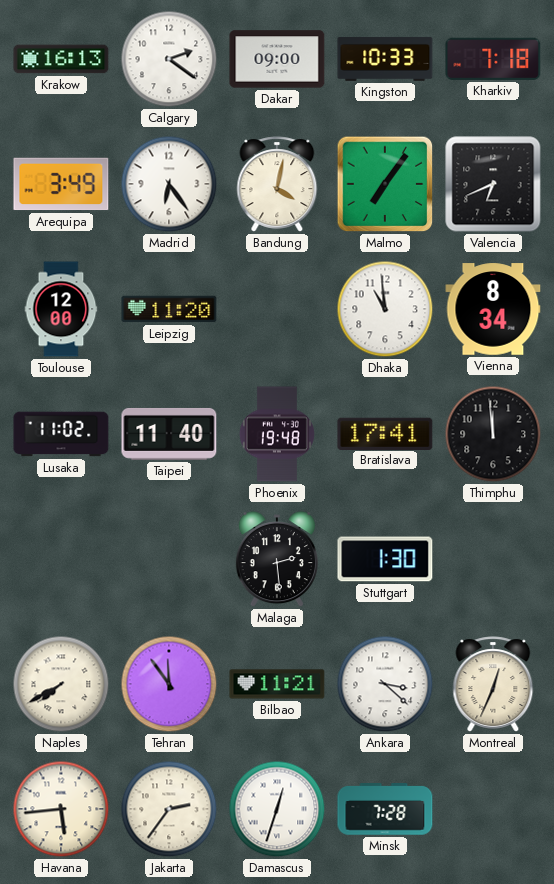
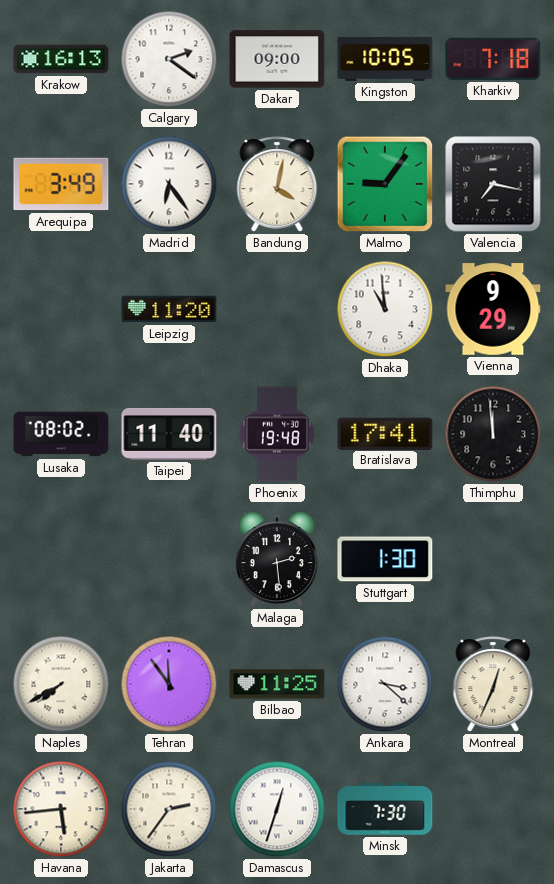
Kingston: 10:33 -> 10:05 (385, 59)
Malmo: 7:06 -> 9:06 (385, 184)
Valencia: 6:41 -> 7:17 (493, 184)
Toulouse: 12:00 -> none (61, 309)
Vienna: 8:34 -> 9:29 (493, 309)
Lusaka: 11:02 -> 08:02 (61, 434)
Bilbao: 11:21 -> 11:25 (277, 684)
Minsk: 7:28 -> 7:30 (385, 809)
